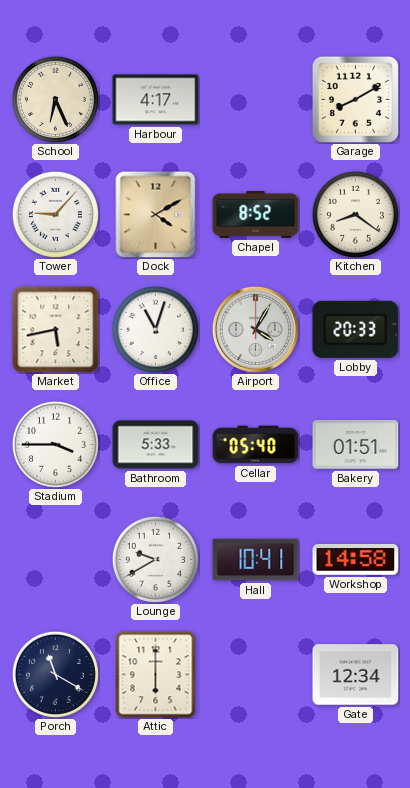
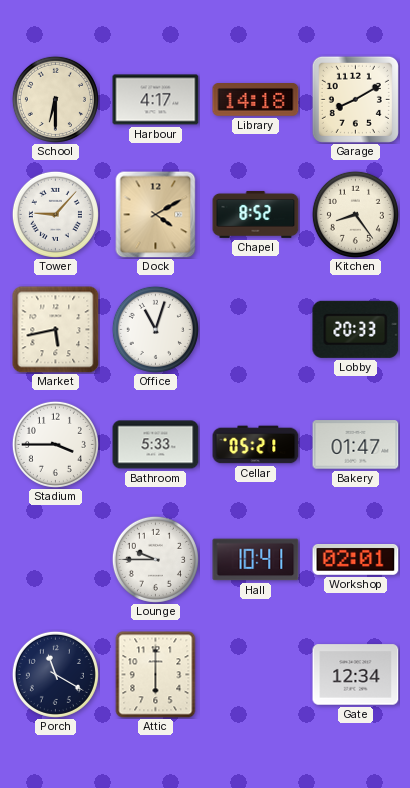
School: 6:26 -> 6:30 (55, 99)
Library: none -> 14:18 (256, 100)
Kitchen: 8:21 -> 8:24 (355, 214)
Airport: 4:05 -> none (255, 329)
Cellar: 05:40 -> 05:21 (256, 445)
Bakery: 01:51 -> 01:47 (356, 445)
Lounge: 9:40 -> 9:45 (155, 559)
Workshop: 14:58 -> 02:01 (356, 560)
